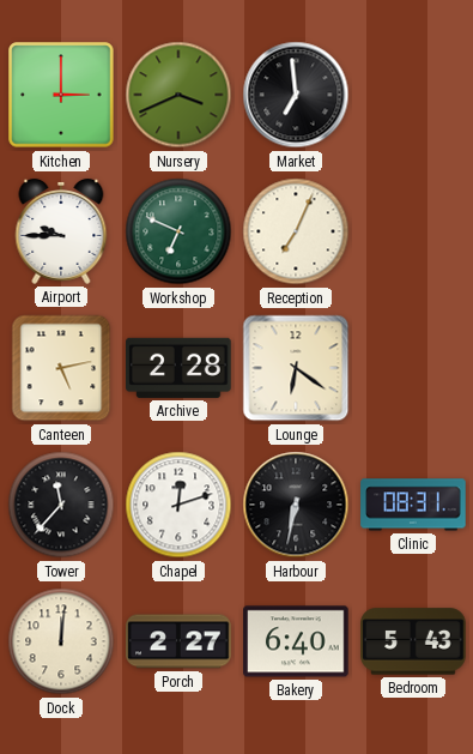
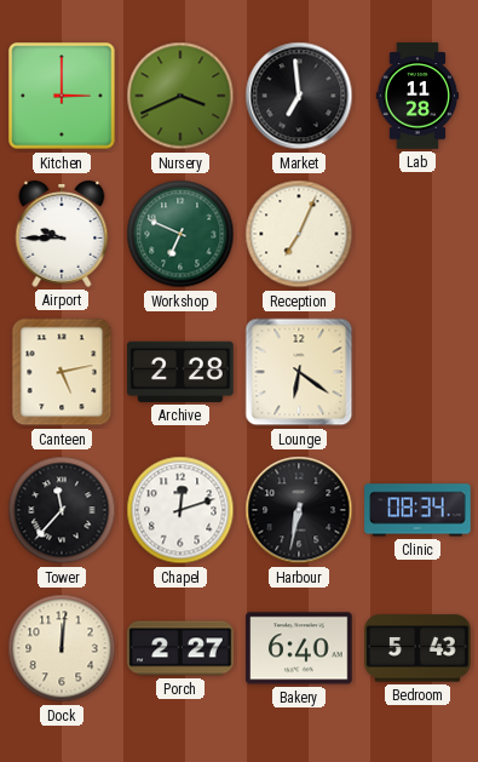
Lab: none -> 11:28 (417, 96)
Clinic: 08:31 -> 08:34 (417, 510)
